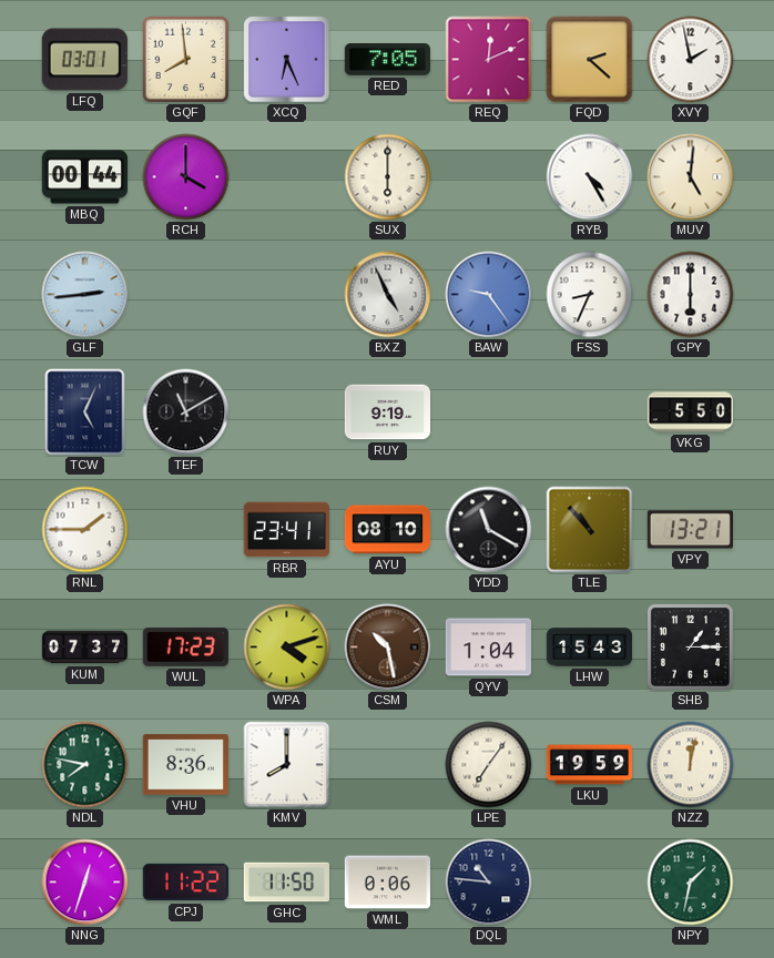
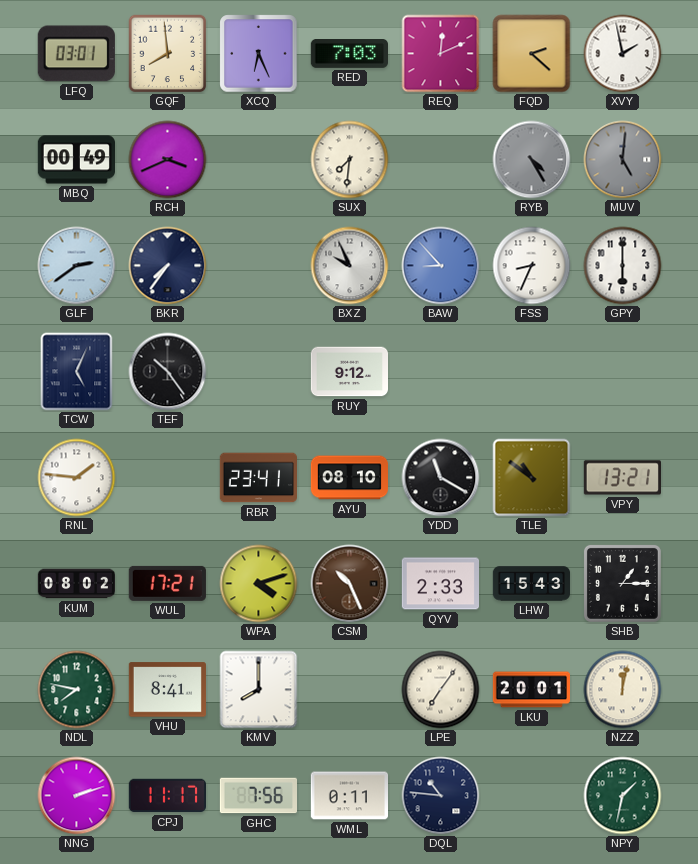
RED: 7:05 -> 7:03 (349, 54)
MBQ: 00:44 -> 00:49 (76, 160)
RCH: 4:00 -> 3:41 (168, 160)
SUX: 6:00 -> 7:31 (350, 160)
RYB dial: white -> grey (532, 160)
MUV dial: cream -> grey (623, 160)
GLF: 2:44 -> 2:39 (77, 266)
BKR: none -> 7:36 (168, 266)
BXZ: 4:56 -> 9:56 (350, 266)
BAW: 9:24 -> 8:53 (441, 266)
TEF: 11:10 -> 10:24 (168, 372)
RUY: 9:19 -> 9:12 (349, 372)
VKG: 5:50 -> none (690, 412)
RNL: 1:45 -> 1:46 (77, 478)
TLE: 10:53 -> 10:51 (532, 478)
KUM: 07:37 -> 08:02 (76, 584)
WUL: 17:23 -> 17:21 (167, 583)
CSM: 10:28 -> 10:26 (350, 584)
QYV: 1:04 -> 2:33 (440, 584)
VHU: 8:36 -> 8:41 (167, 690)
LKU: 19:59 -> 20:01 (531, 690)
NNG: 12:33 -> 2:12 (77, 796)
CPJ: 11:22 -> 11:17 (167, 796)
GHC: 11:50 -> 7:56 (258, 796)
WML: 0:06 -> 0:11 (349, 796)
